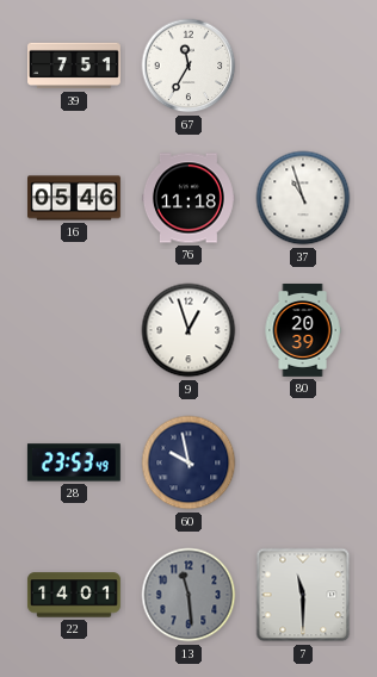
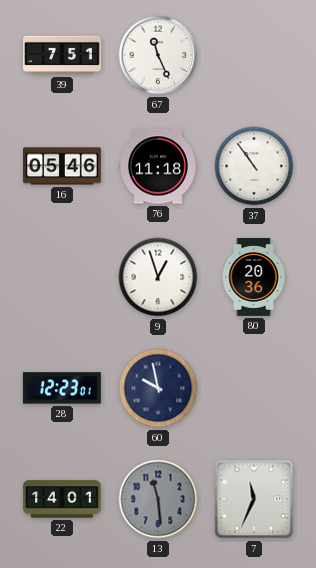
67: 11:35 -> 11:26 (158, 55)
37: 10:57 -> 10:54 (254, 166)
80: 20:39 -> 20:36 (254, 278)
28: 23:53 -> 12:23 (62, 388)
7: 11:30 -> 11:34 (254, 499)
